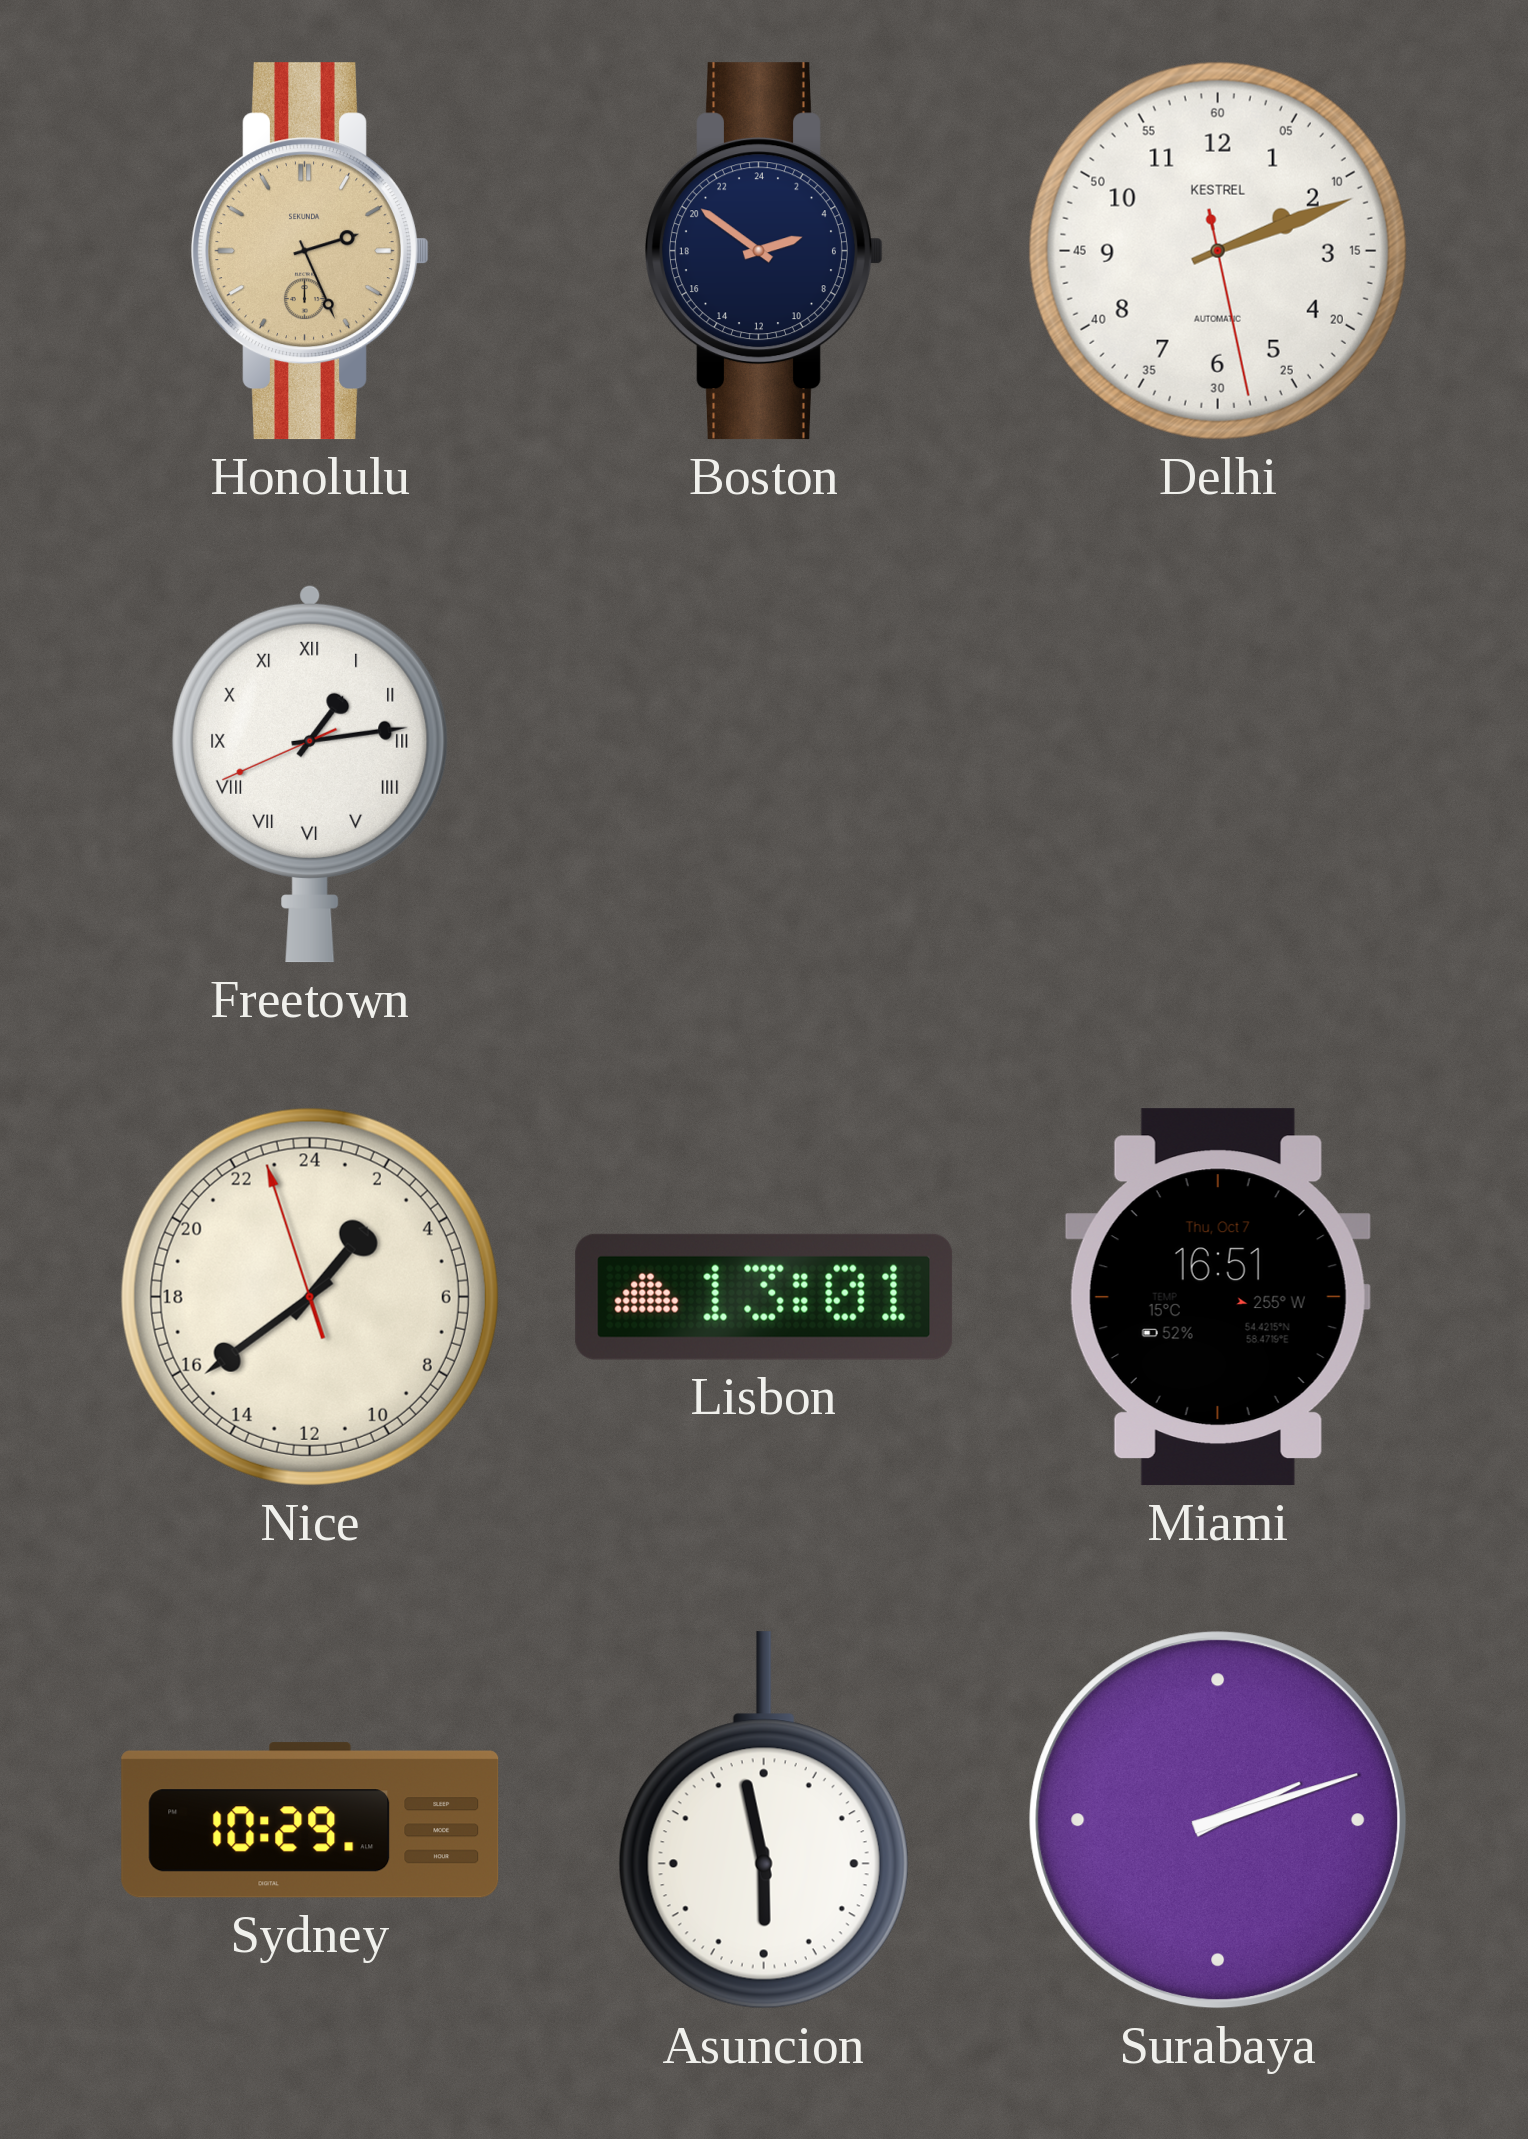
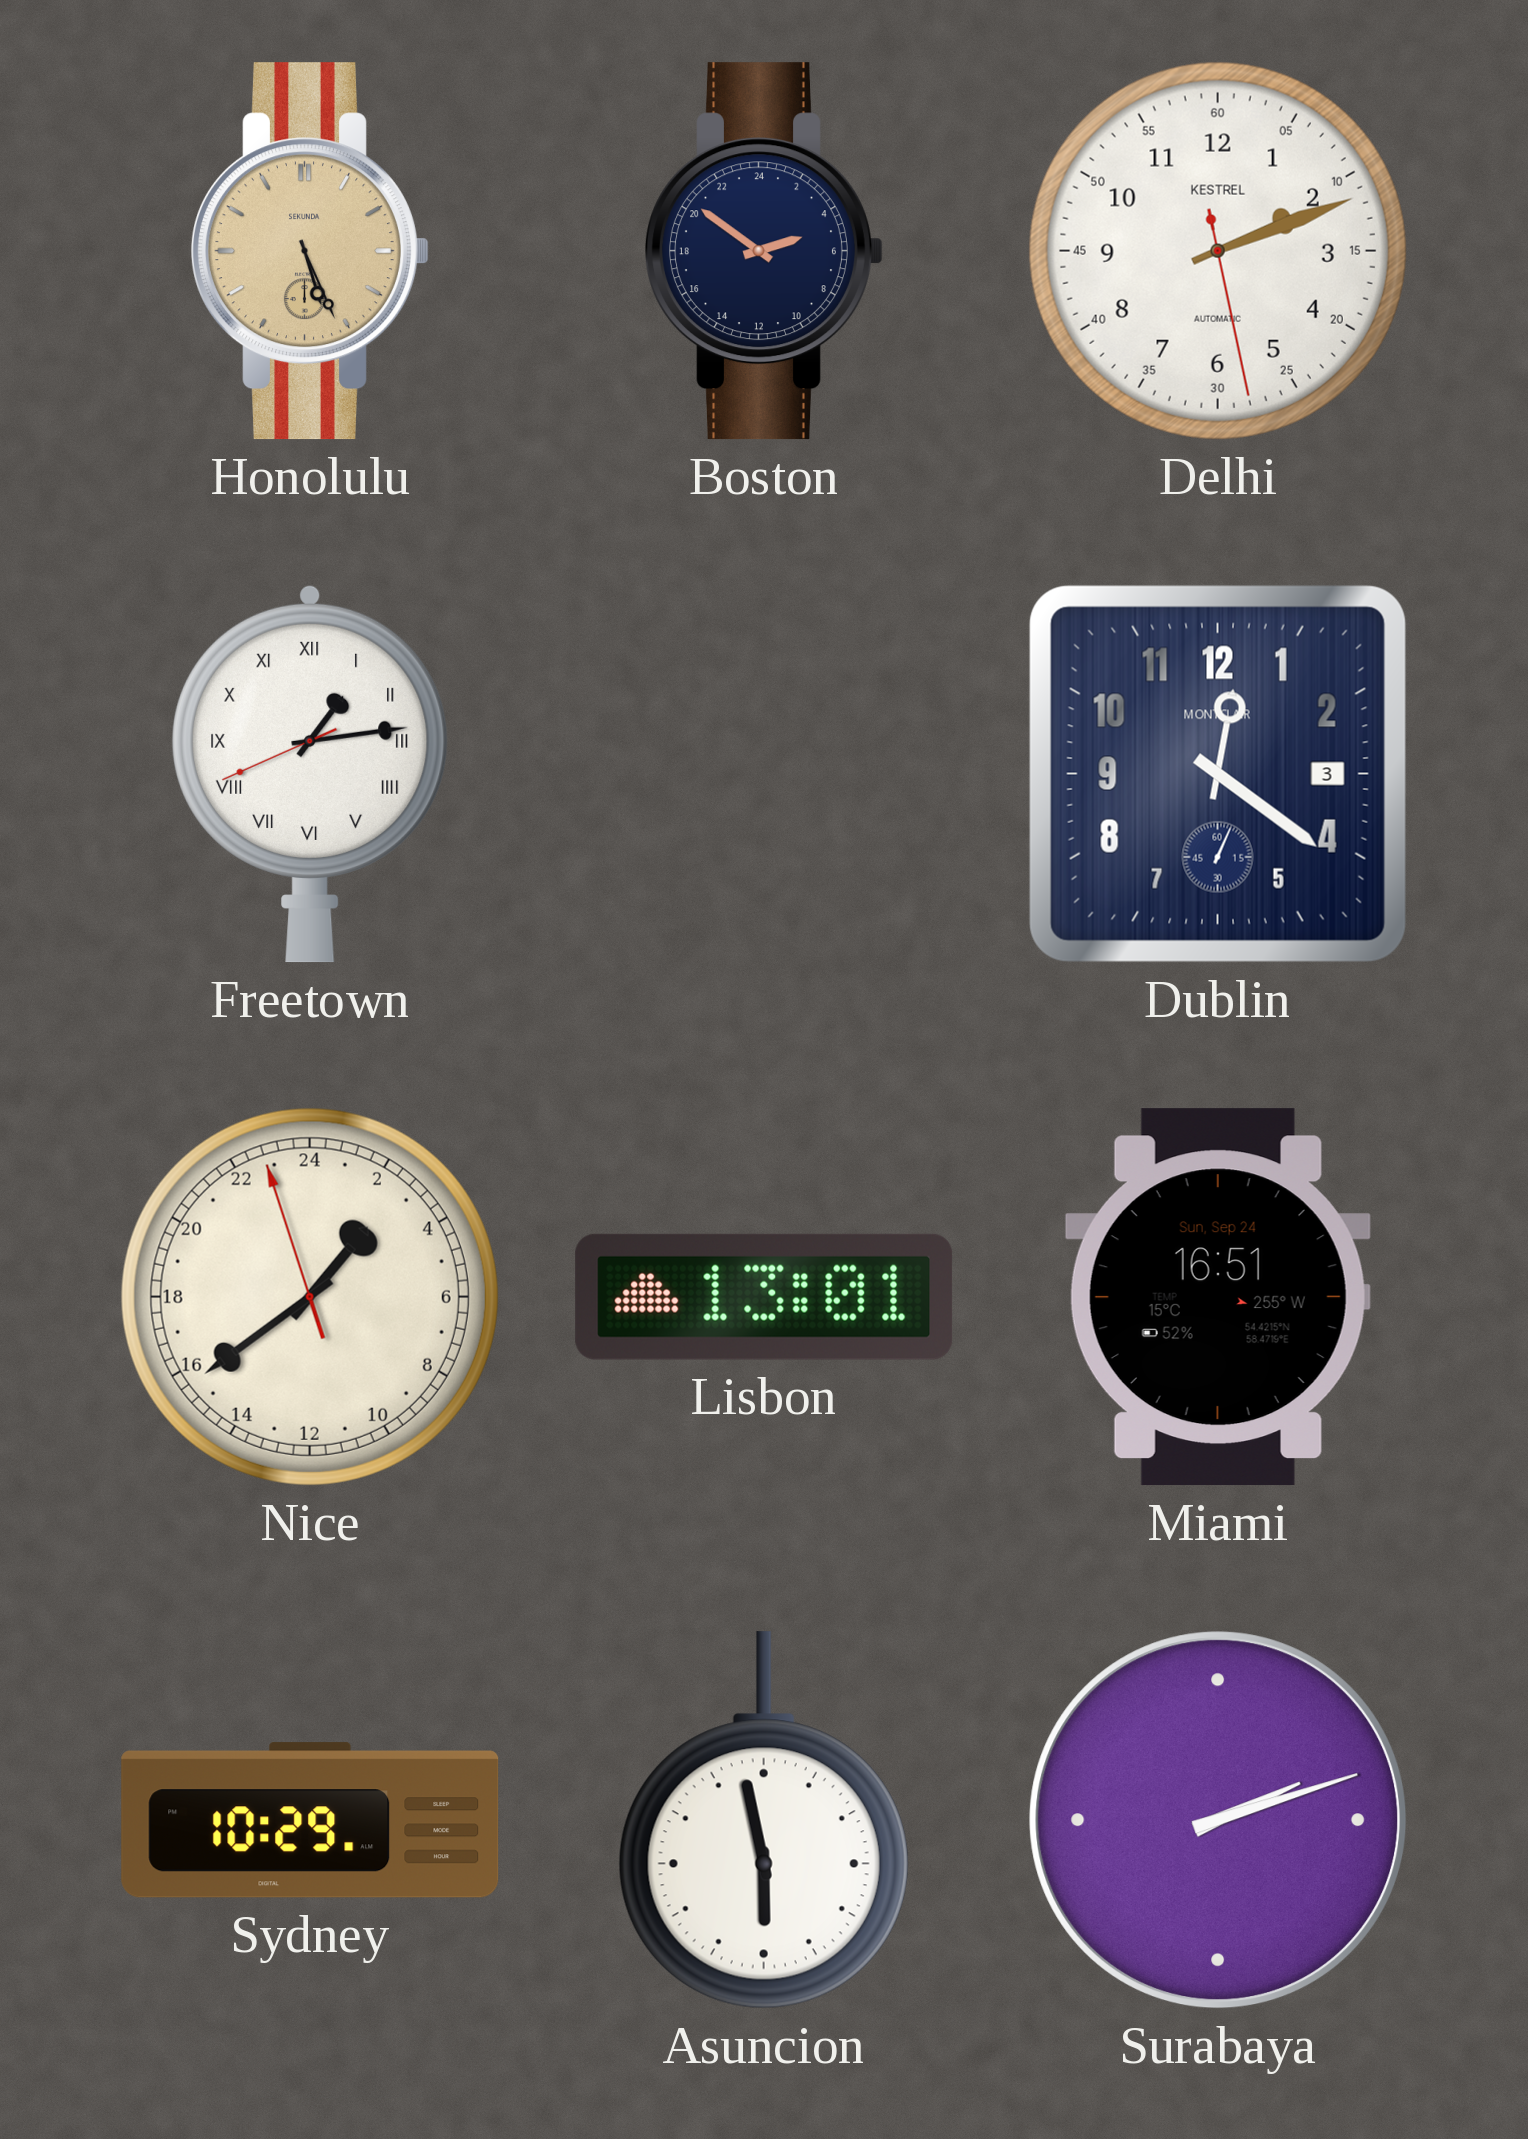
Honolulu: 2:26 -> 5:26 (311, 251)
Dublin: none -> 12:21 (1218, 774)
Miami date: Thu, Oct 7 -> Sun, Sep 24 (1218, 1297)
